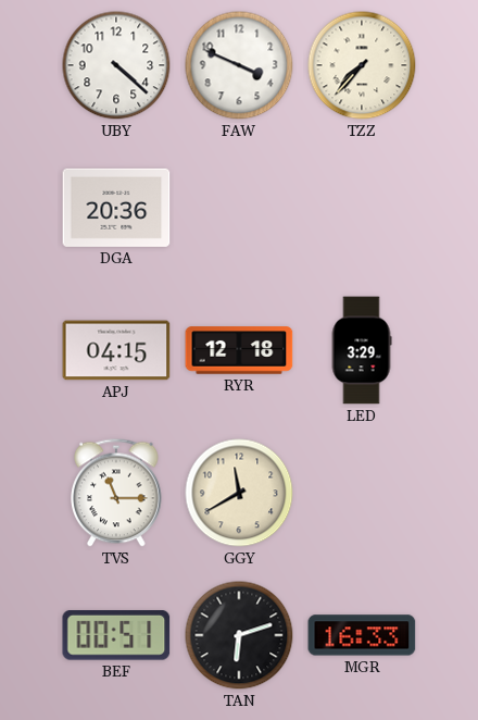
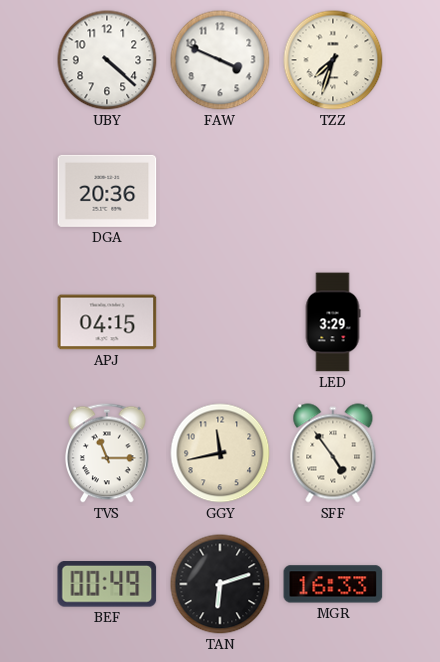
TZZ: 7:37 -> 7:33 (333, 60)
RYR: 12:18 -> none (239, 350)
GGY: 11:40 -> 11:43 (220, 453)
SFF: none -> 4:54 (333, 453)
BEF: 00:51 -> 00:49 (107, 585)
